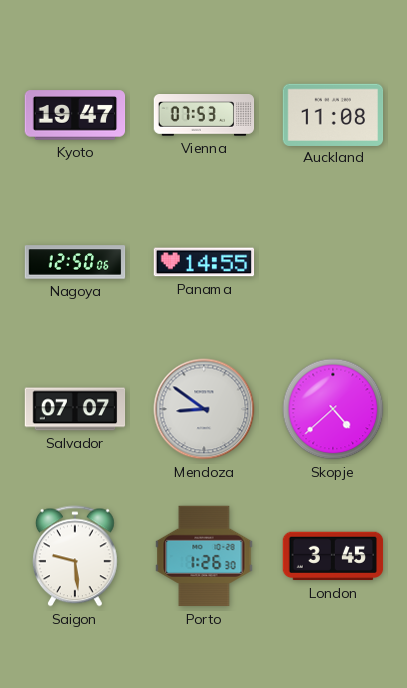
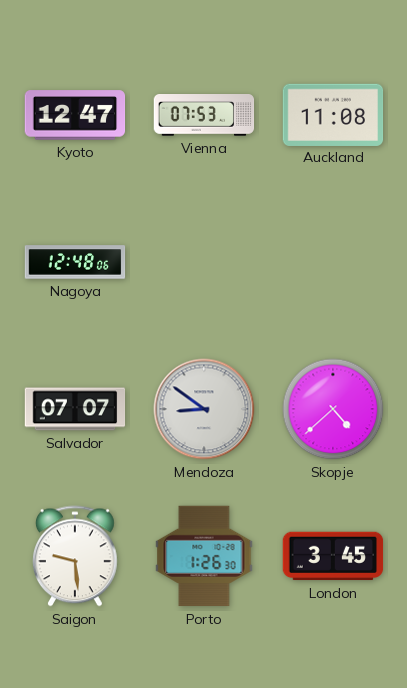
Kyoto: 19:47 -> 12:47 (75, 115)
Nagoya: 12:50 -> 12:48 (75, 262)
Panama: 14:55 -> none (204, 262)
